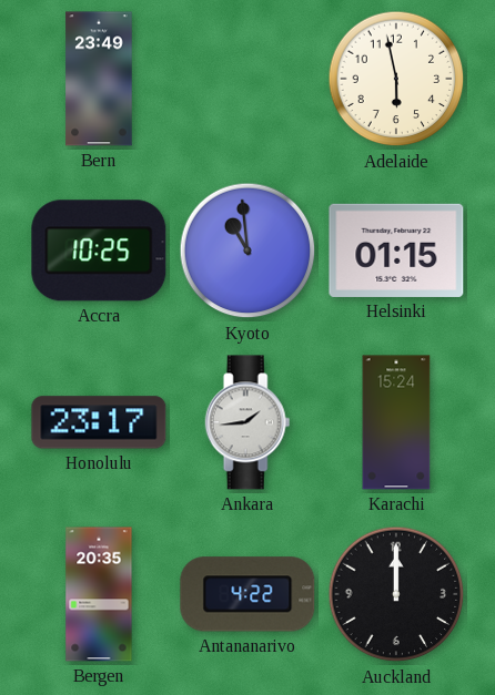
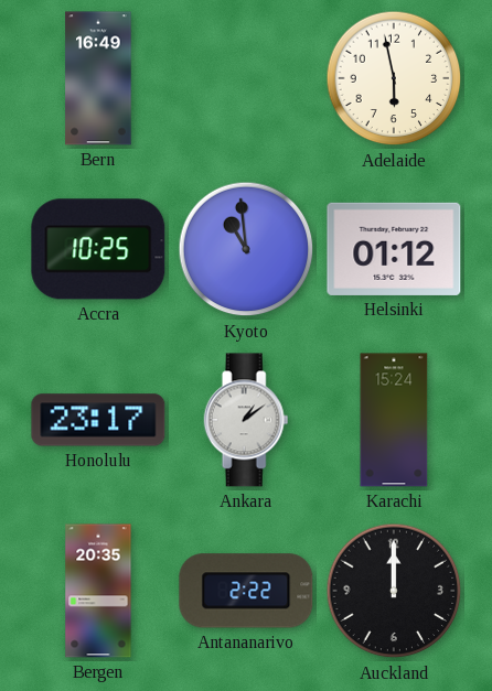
Bern: 23:49 -> 16:49 (98, 78)
Helsinki: 01:15 -> 01:12 (394, 249)
Ankara: 1:44 -> 1:09 (246, 420)
Antananarivo: 4:22 -> 2:22 (246, 591)
